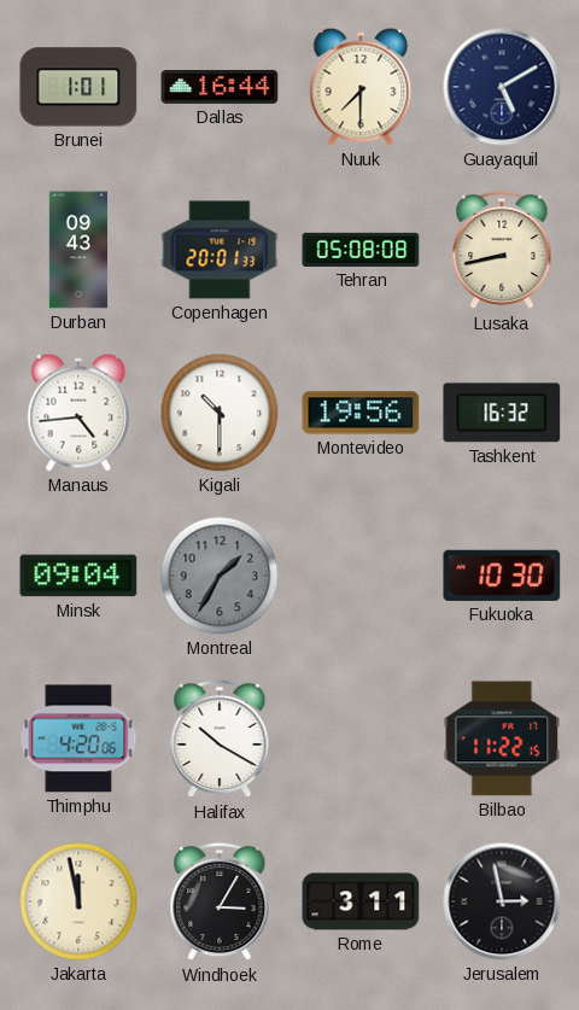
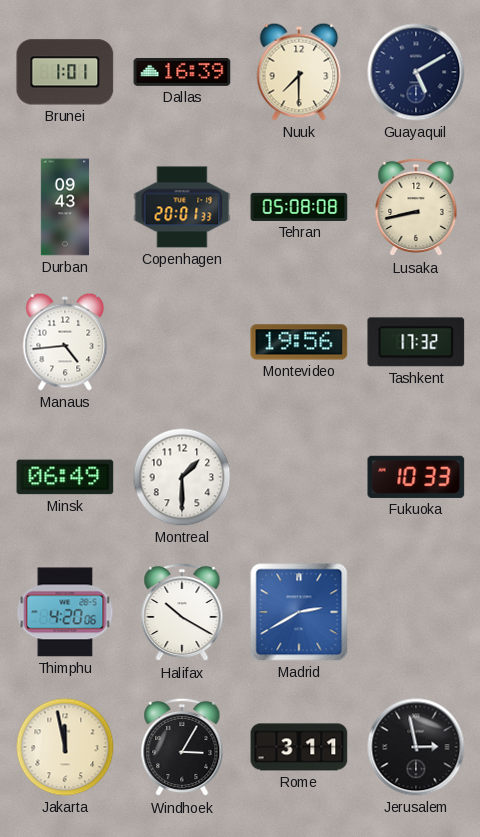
Dallas: 16:44 -> 16:39 (182, 72)
Kigali: 10:30 -> none (220, 413)
Tashkent: 16:32 -> 17:32 (416, 342)
Minsk: 09:04 -> 06:49 (65, 477)
Montreal: 1:35 -> 1:30 (182, 477)
Montreal dial: grey -> white (182, 477)
Fukuoka: 10:30 -> 10:33 (416, 477)
Madrid: none -> 2:40 (299, 612)
Bilbao: 11:22 -> none (502, 738)
